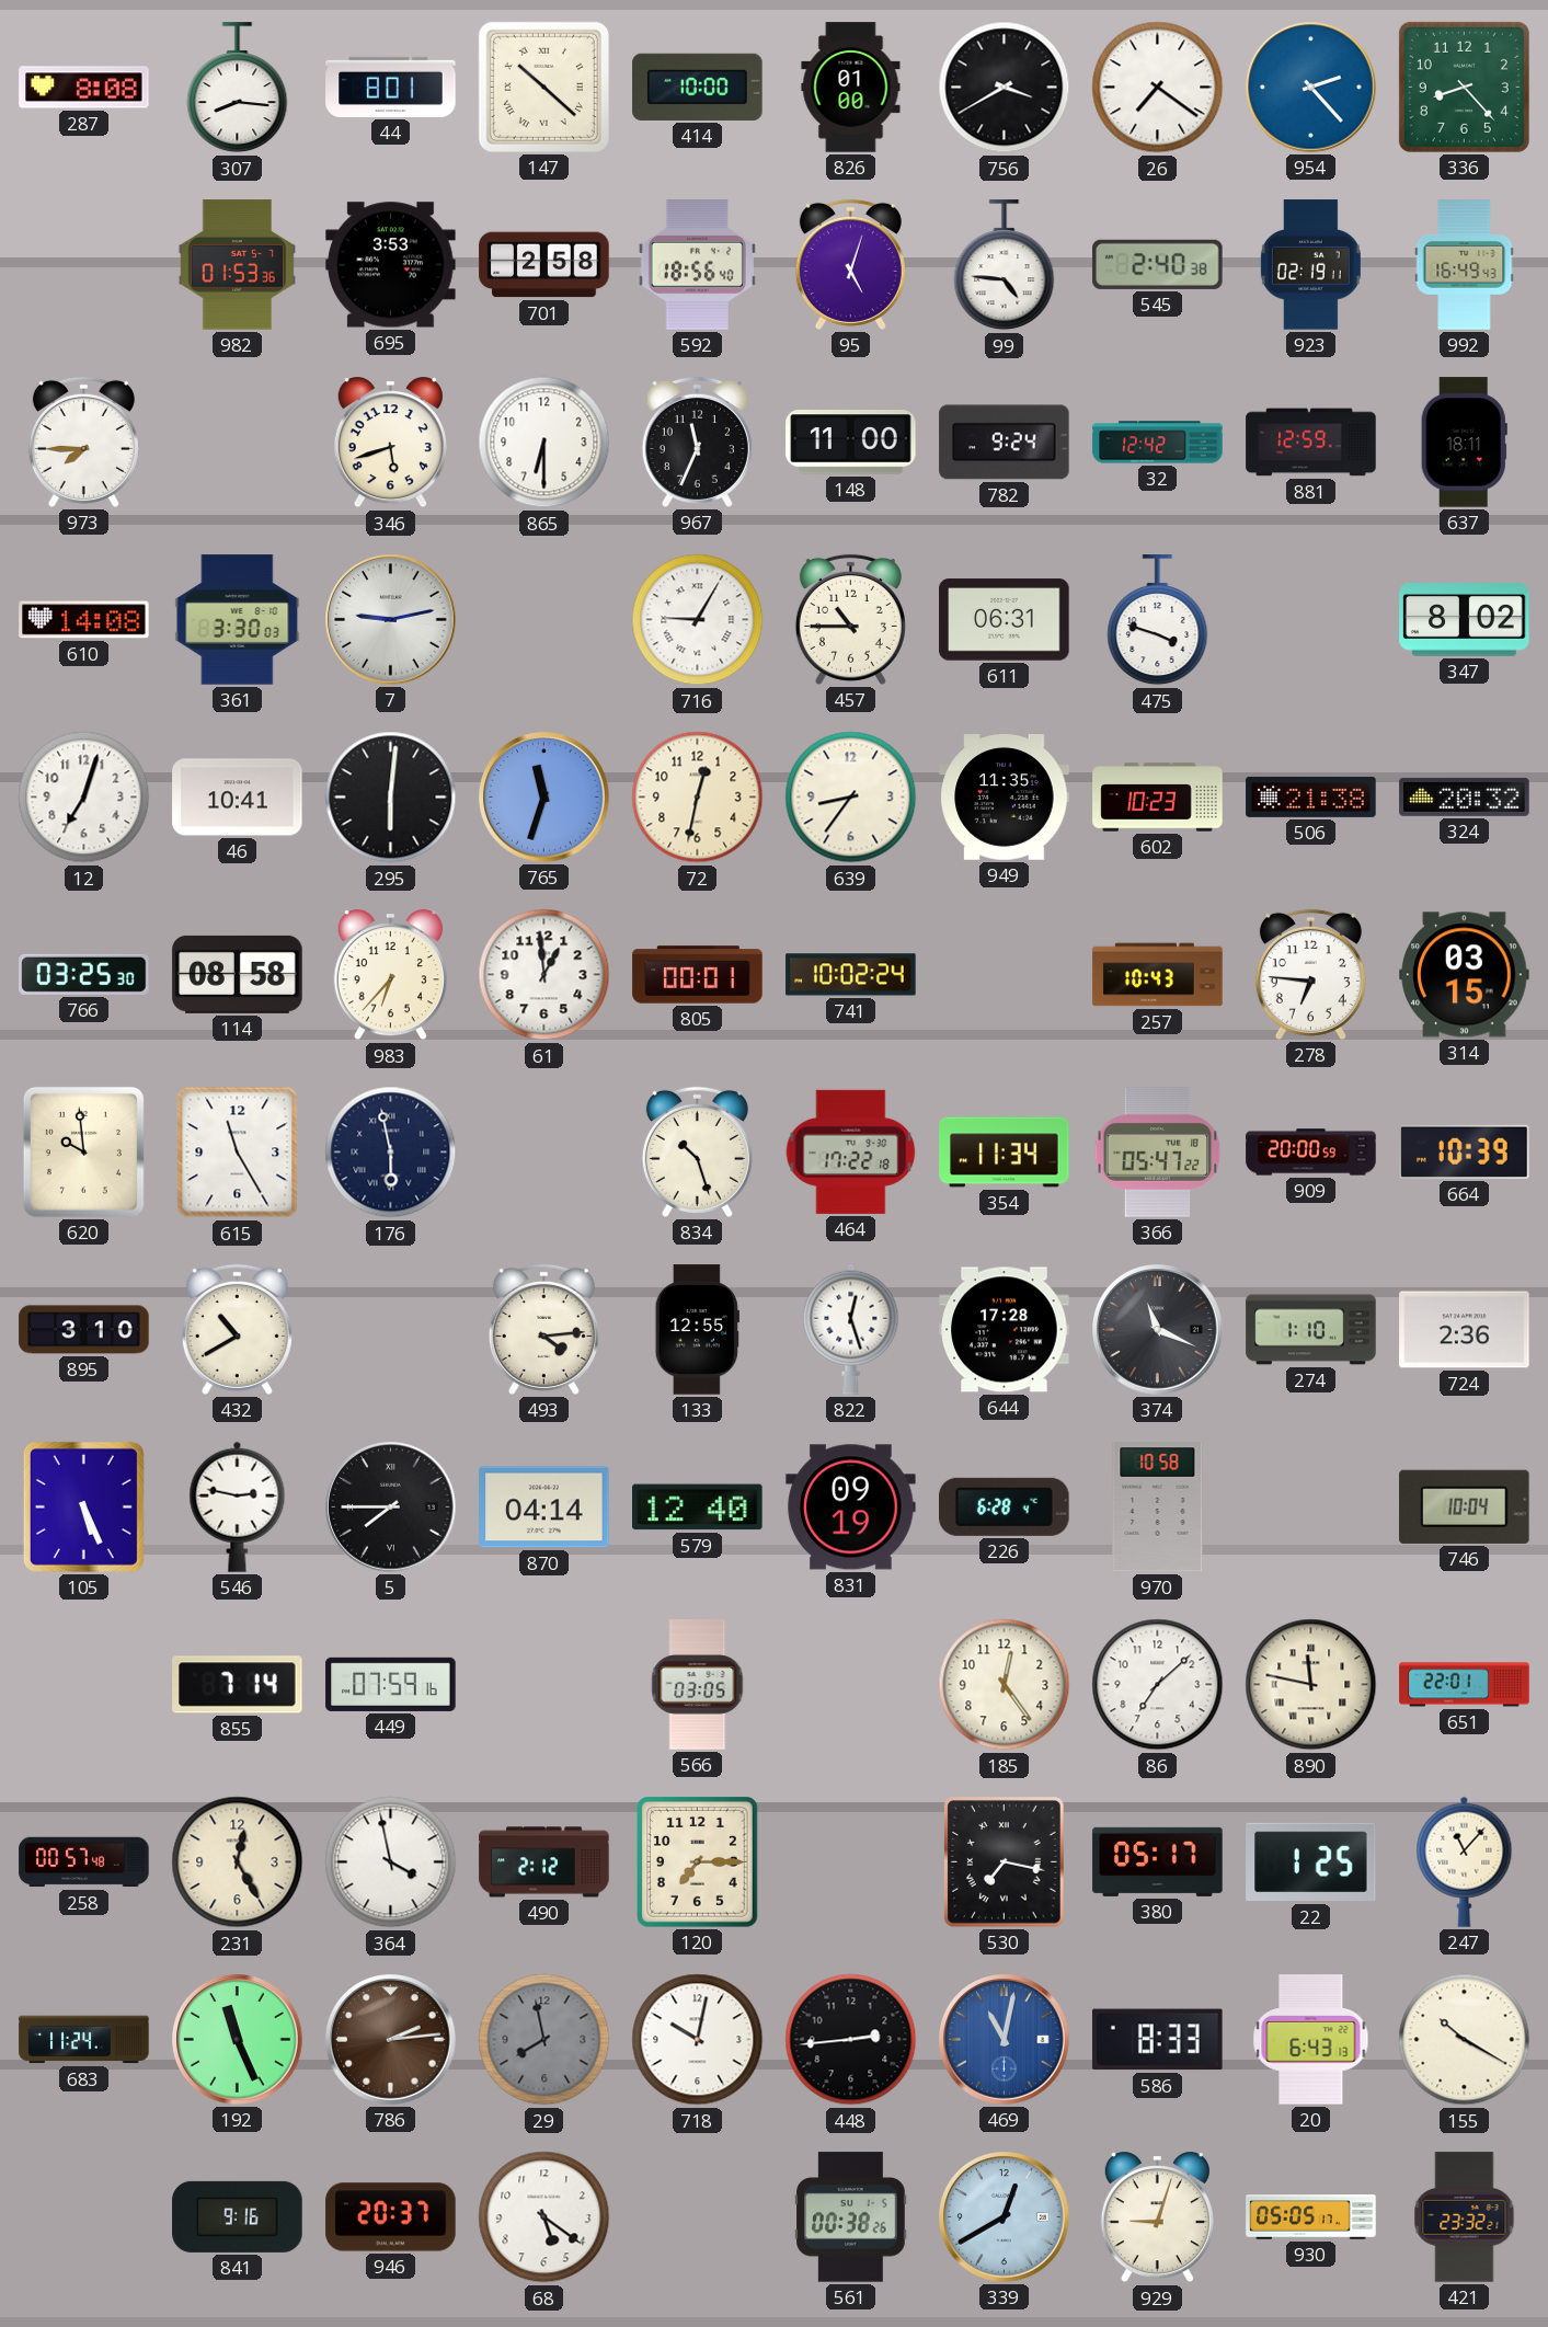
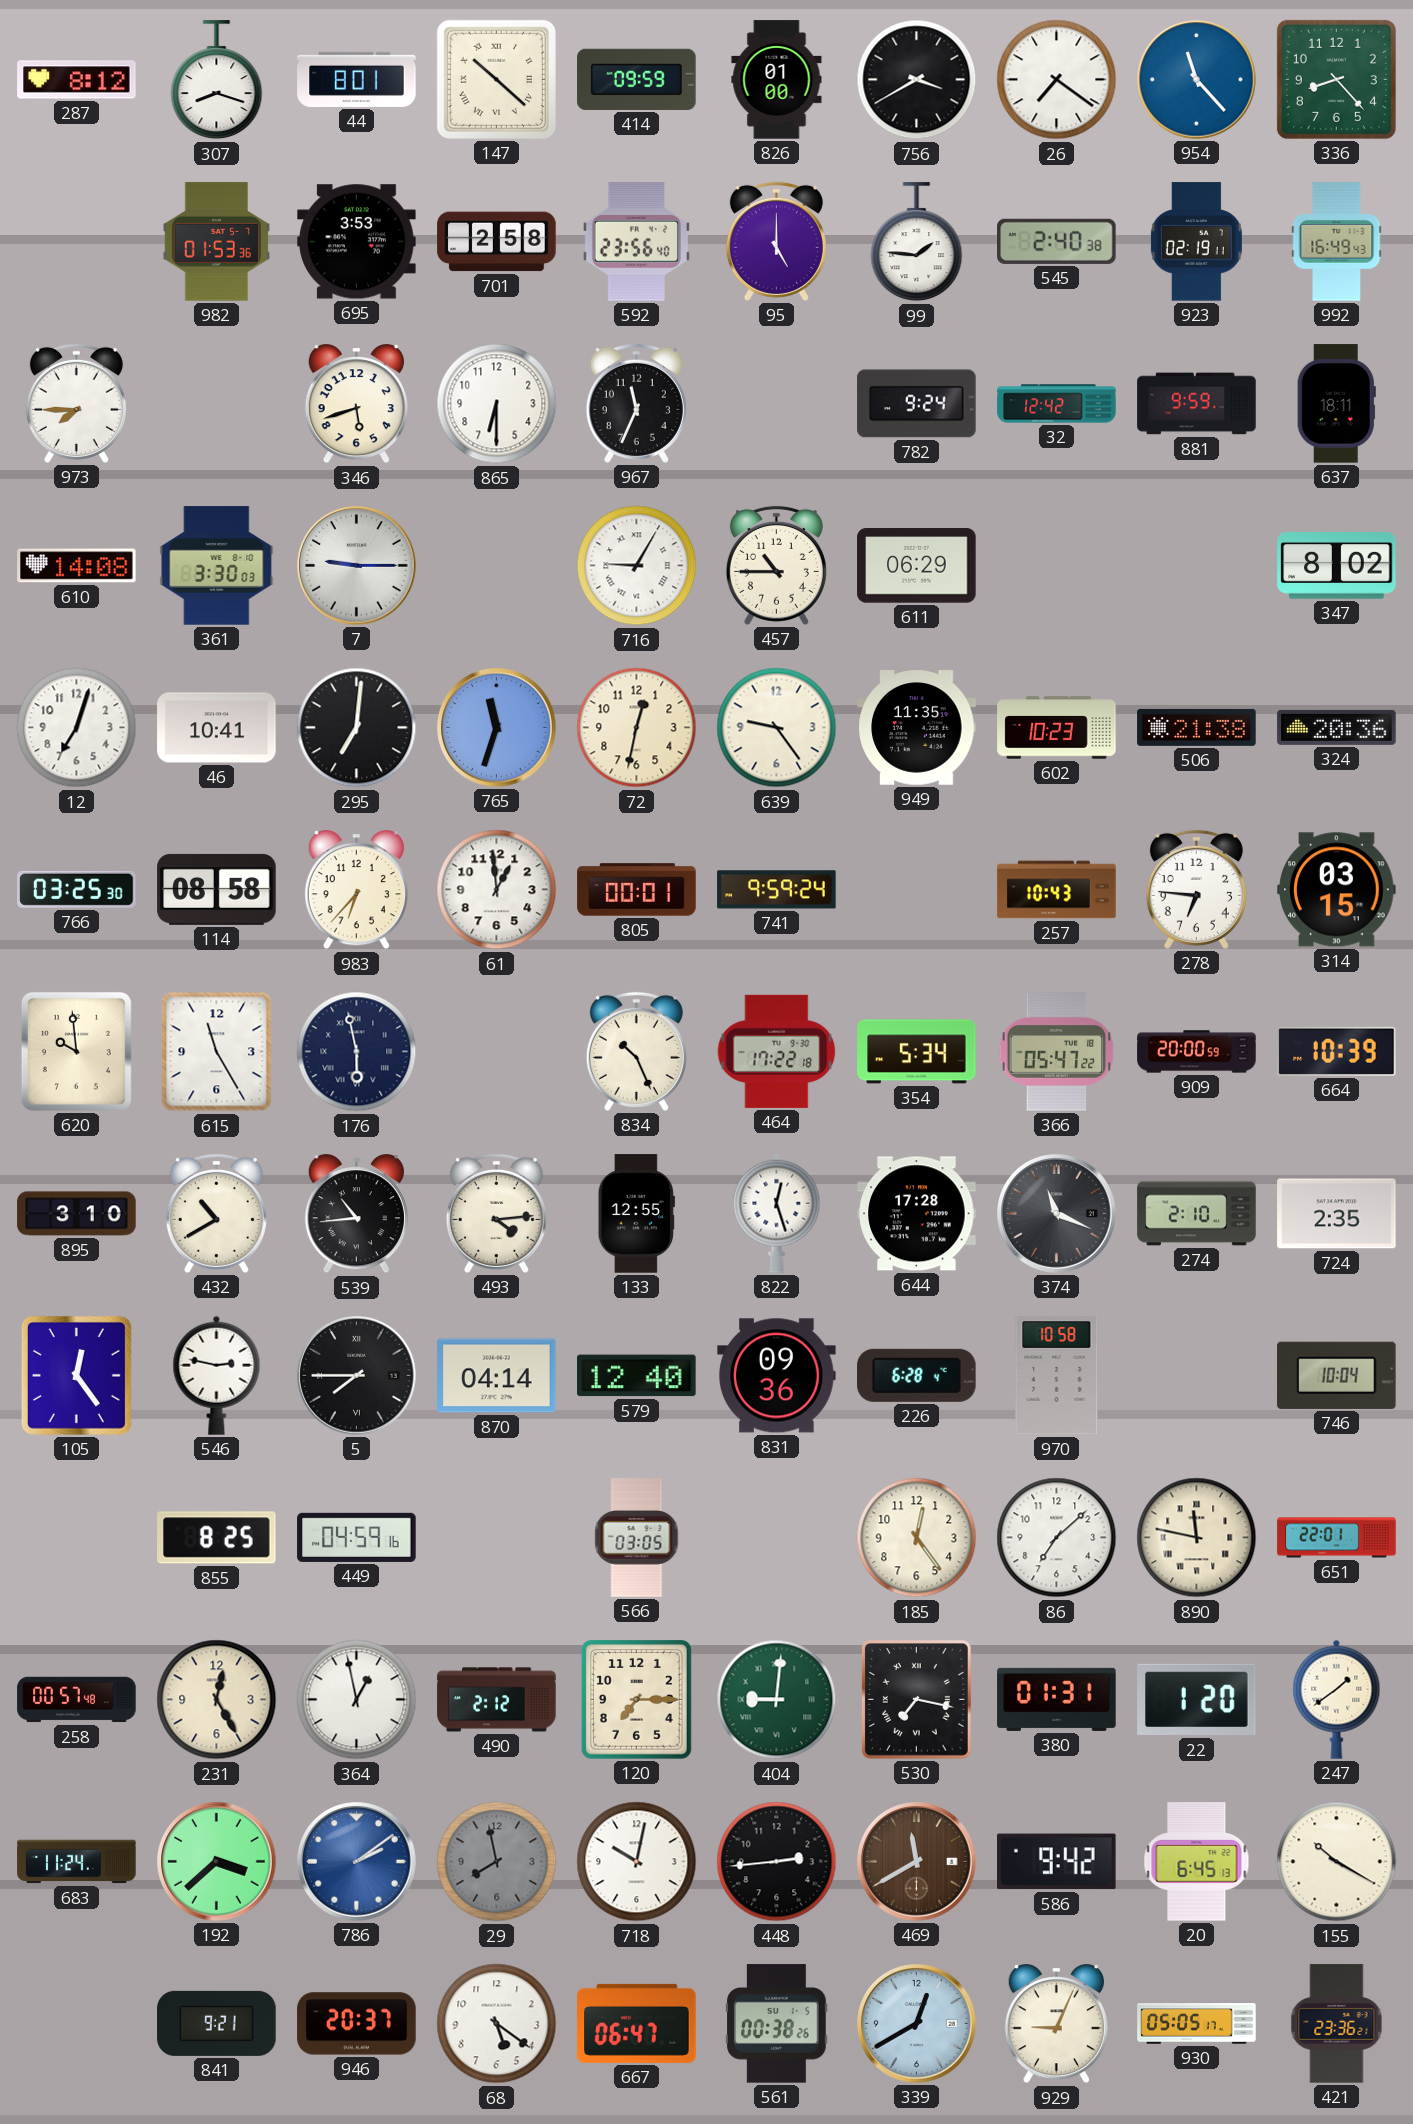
287: 8:08 -> 8:12 (77, 80)
307: 8:16 -> 8:18 (217, 80)
414: 10:00 -> 09:59 (637, 79)
954: 2:23 -> 11:23 (1197, 80)
592: 18:56 -> 23:56 (636, 242)
95: 5:03 -> 5:00 (776, 241)
99: 4:46 -> 1:46 (917, 242)
148: 11:00 -> none (851, 443)
881: 12:59 -> 9:59 (1197, 404)
7: 9:13 -> 9:15 (357, 566)
611: 06:31 -> 06:29 (917, 566)
475: 3:48 -> none (1158, 620)
295: 6:01 -> 7:01 (357, 728)
639: 8:36 -> 9:24 (777, 728)
324: 20:32 -> 20:36 (1337, 727)
741: 10:02 -> 9:59 (777, 890)
834: 10:27 -> 10:26 (636, 1051)
354: 11:34 -> 5:34 (917, 1052)
539: none -> 10:44 (356, 1214)
274: 1:10 -> 2:10 (1197, 1214)
724: 2:36 -> 2:35 (1337, 1214)
105: 5:26 -> 12:24 (76, 1375)
831: 09:19 -> 09:36 (777, 1376)
855: 7:14 -> 8:25 (217, 1538)
449: 07:59 -> 04:59 (357, 1537)
364: 3:58 -> 12:58 (357, 1700)
404: none -> 9:01 (777, 1700)
380: 05:17 -> 01:31 (1057, 1699)
22: 1:25 -> 1:20 (1197, 1700)
247: 11:07 -> 1:39 (1337, 1699)
192: 11:26 -> 3:38 (217, 1862)
786: 2:14 -> 2:09 (357, 1862)
786 dial: brown -> blue (357, 1862)
469: 11:02 -> 11:40 (917, 1862)
469 dial: blue -> brown (917, 1862)
586: 8:33 -> 9:42 (1057, 1862)
20: 6:43 -> 6:45 (1197, 1862)
841: 9:16 -> 9:21 (217, 2023)
667: none -> 06:47 (637, 2023)
929: 9:03 -> 9:04 (1056, 2024)
421: 23:32 -> 23:36 (1337, 2024)
